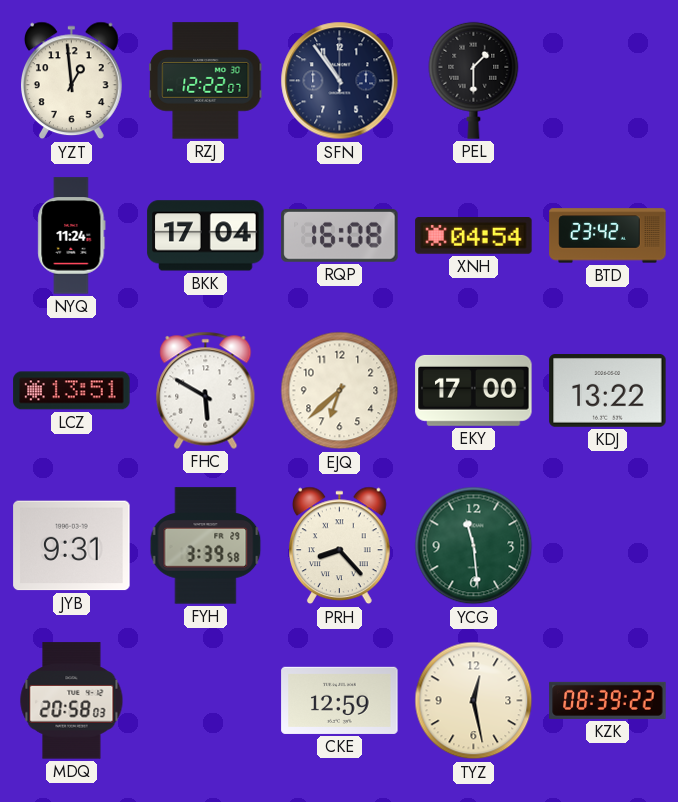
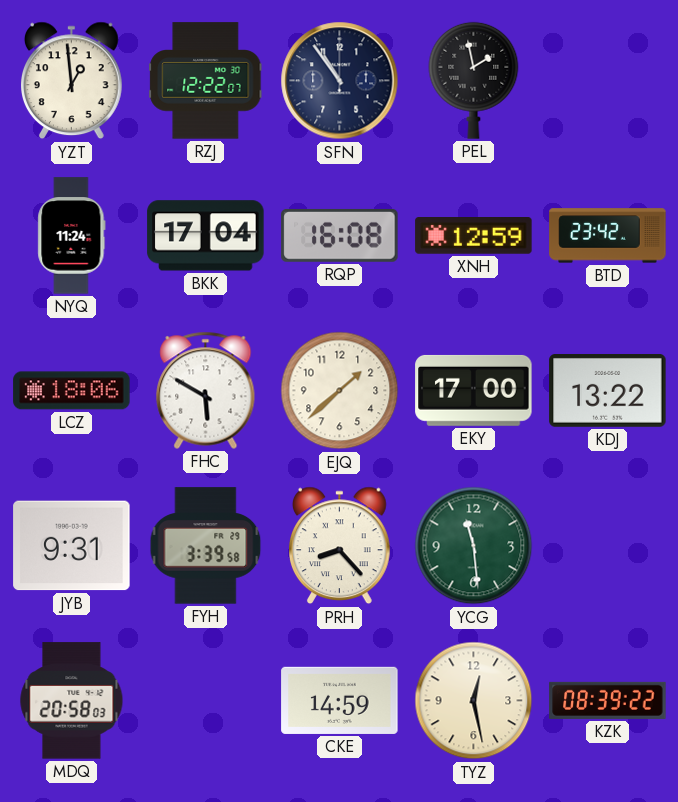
PEL: 1:30 -> 1:58 (474, 80)
XNH: 04:54 -> 12:59 (474, 236)
LCZ: 13:51 -> 18:06 (72, 391)
EJQ: 6:38 -> 1:38 (340, 391)
CKE: 12:59 -> 14:59 (340, 700)
